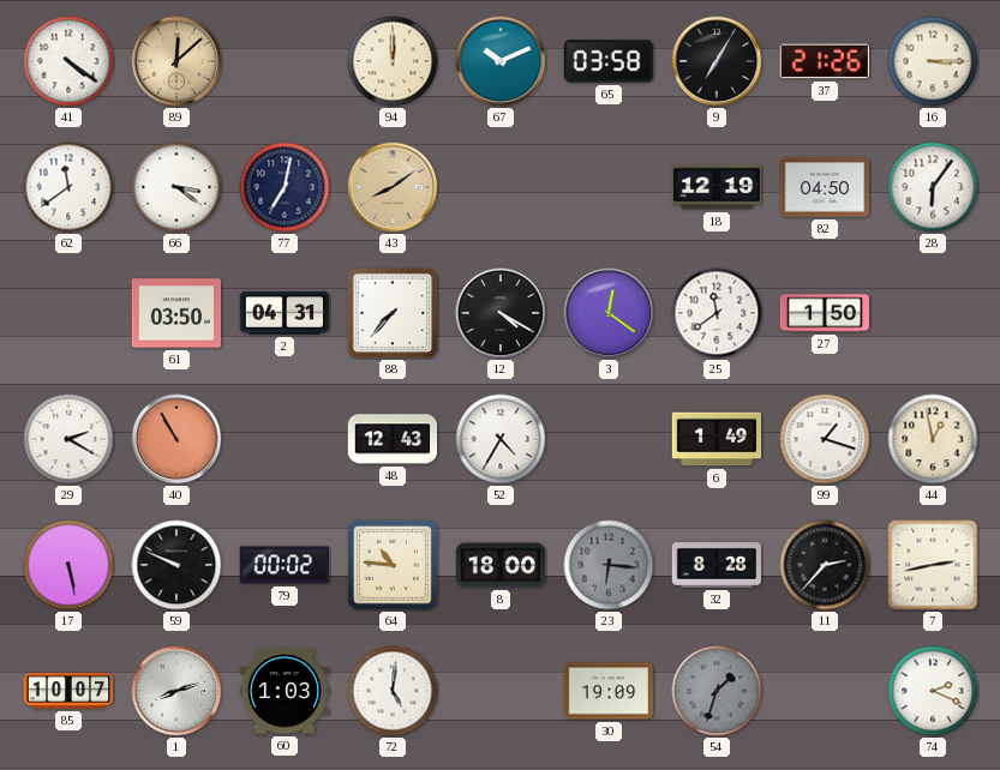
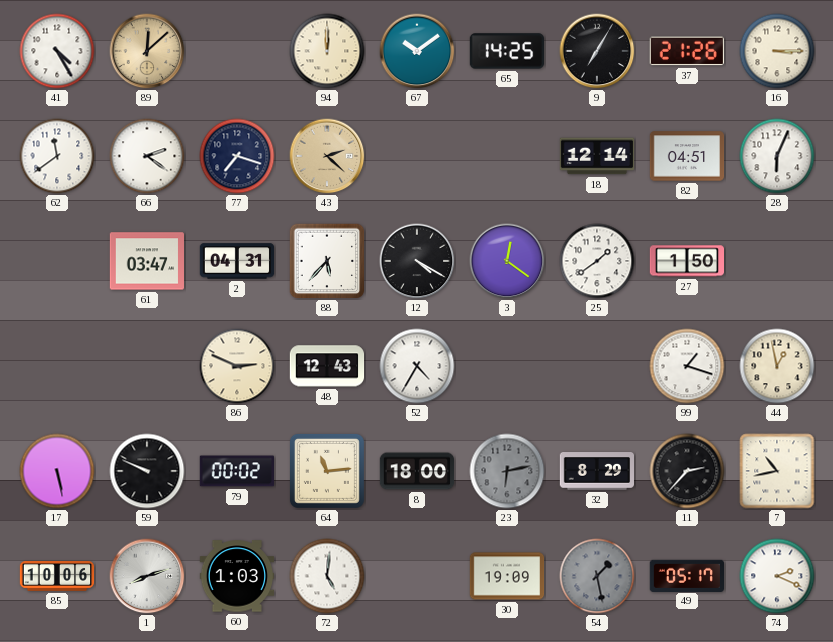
41: 4:21 -> 4:25 (57, 51)
67: 10:11 -> 10:09 (417, 51)
65: 03:58 -> 14:25 (507, 51)
66: 3:21 -> 2:21 (147, 156)
77: 7:02 -> 7:18 (237, 156)
43: 8:09 -> 2:22 (327, 156)
18: 12:19 -> 12:14 (597, 156)
82: 04:50 -> 04:51 (687, 156)
28: 6:06 -> 6:04 (777, 156)
61: 03:50 -> 03:47 (147, 261)
88: 7:37 -> 5:37 (327, 261)
25: 11:39 -> 1:39 (597, 261)
29: 2:20 -> none (68, 439)
40: 10:55 -> none (176, 439)
86: none -> 2:49 (237, 366)
6: 1:49 -> none (717, 439)
64: 10:46 -> 11:14 (327, 471)
23: 6:16 -> 6:13 (507, 471)
32: 8:28 -> 8:29 (596, 471)
7: 2:43 -> 10:43 (777, 471)
85: 10:07 -> 10:06 (57, 577)
54: 1:33 -> 1:28 (597, 576)
49: none -> 05:17 (686, 575)
